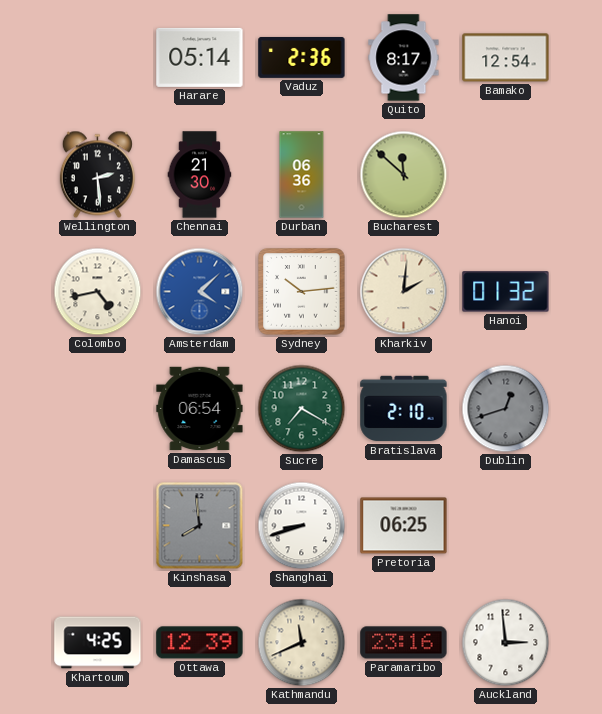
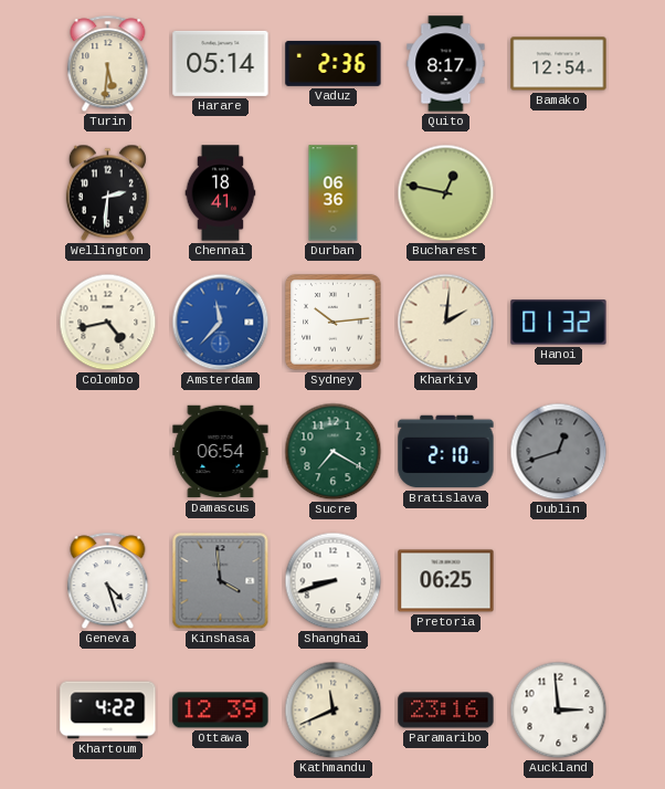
Turin: none -> 5:31 (108, 64)
Wellington: 2:29 -> 2:31 (107, 193)
Chennai: 21:30 -> 18:41 (221, 193)
Bucharest: 11:52 -> 12:47 (446, 193)
Amsterdam: 4:08 -> 11:37 (221, 323)
Geneva: none -> 4:27 (108, 581)
Kinshasa: 7:59 -> 3:59 (221, 581)
Khartoum: 4:25 -> 4:22 (108, 711)
